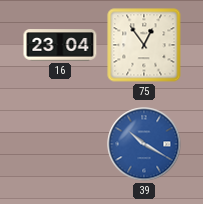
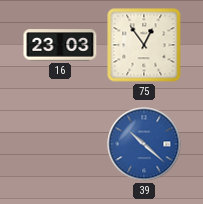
16: 23:04 -> 23:03 (60, 45)
39: 10:20 -> 10:22 (144, 144)
